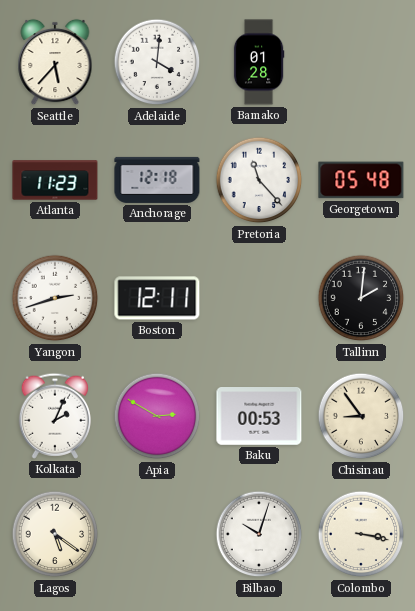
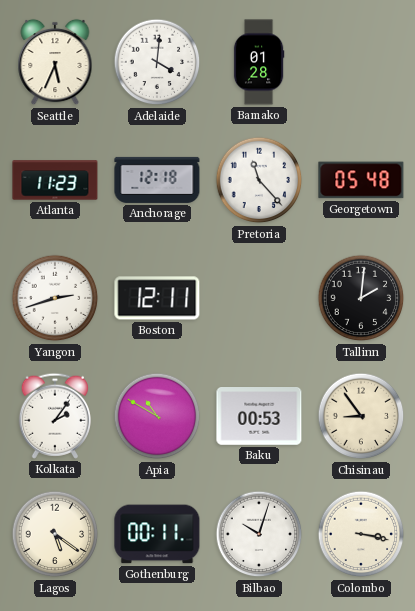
Seattle: 5:37 -> 5:34 (55, 62)
Kolkata: 2:04 -> 2:06 (55, 416)
Apia: 2:50 -> 10:50 (157, 416)
Gothenburg: none -> 00:11 (157, 534)
